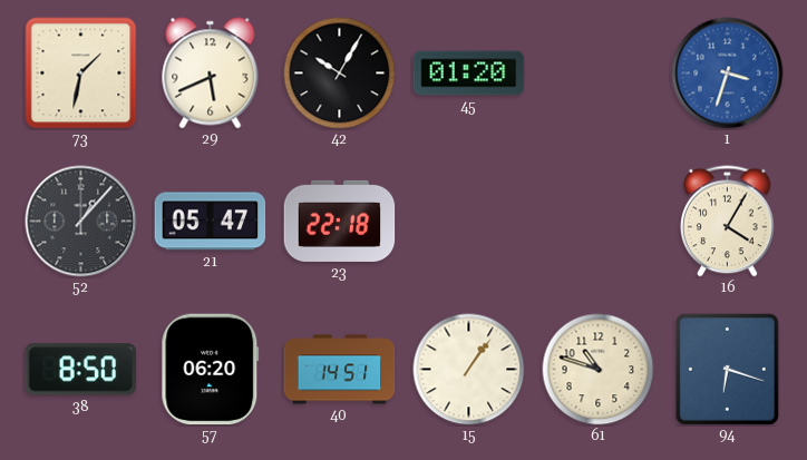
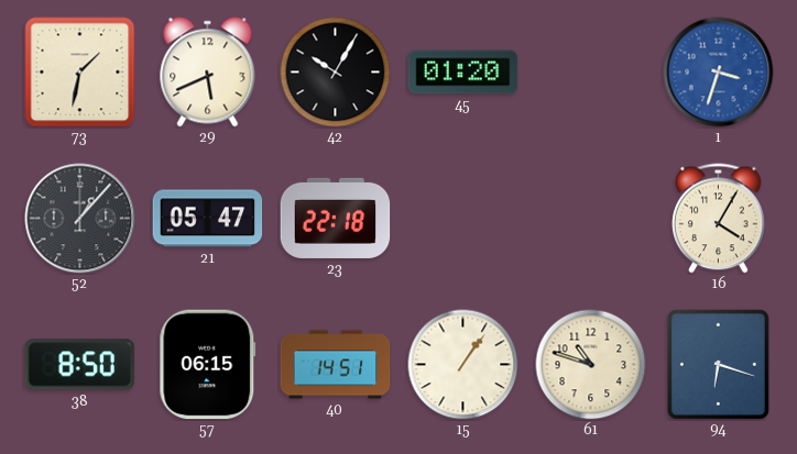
57: 06:20 -> 06:15 (208, 365)
